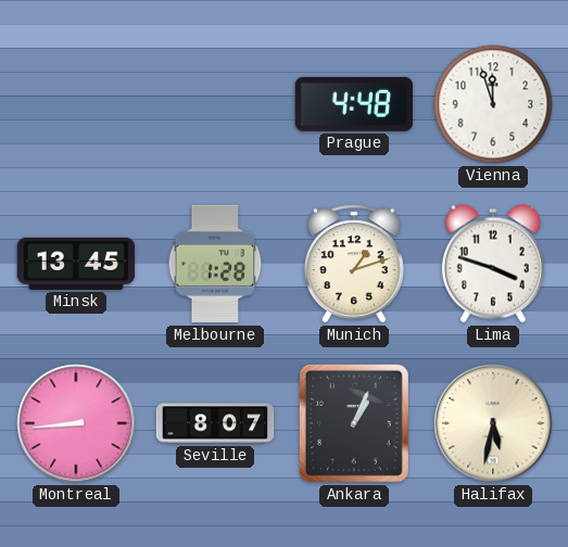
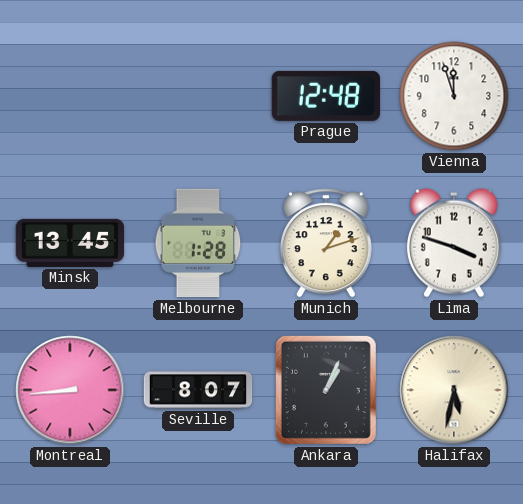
Prague: 4:48 -> 12:48 (325, 96)
